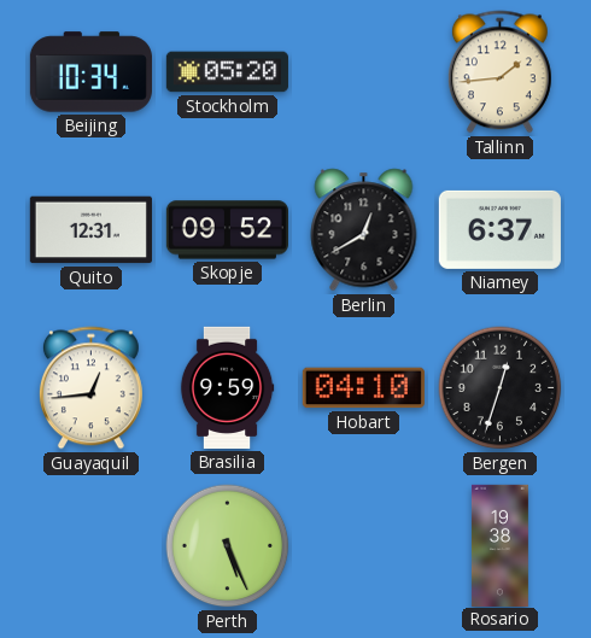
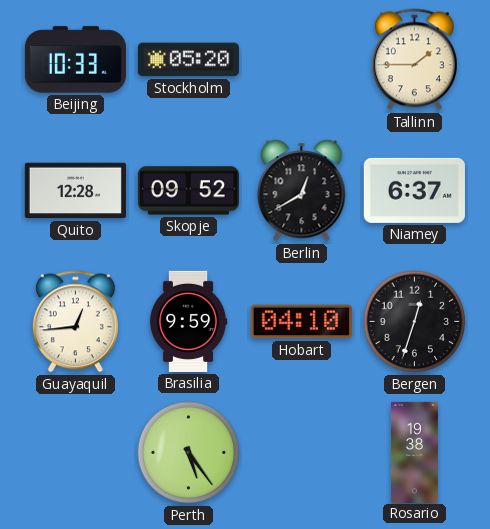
Beijing: 10:34 -> 10:33 (75, 60)
Tallinn: 1:44 -> 1:45 (414, 60)
Quito: 12:31 -> 12:28 (75, 191)
Perth: 5:26 -> 5:24 (189, 453)
